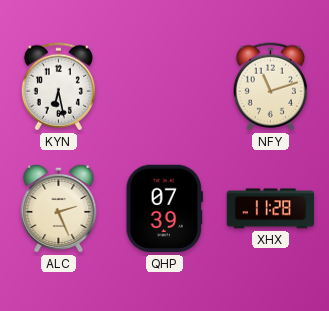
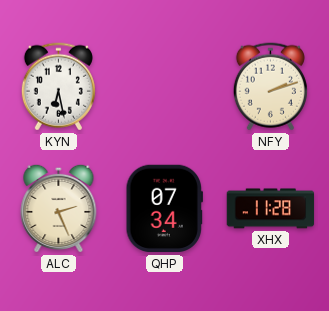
NFY: 11:12 -> 2:12 (270, 87)
QHP: 07:39 -> 07:34 (164, 209)
